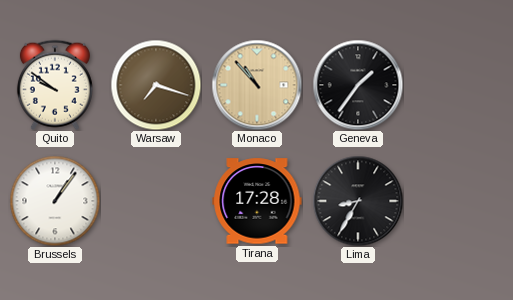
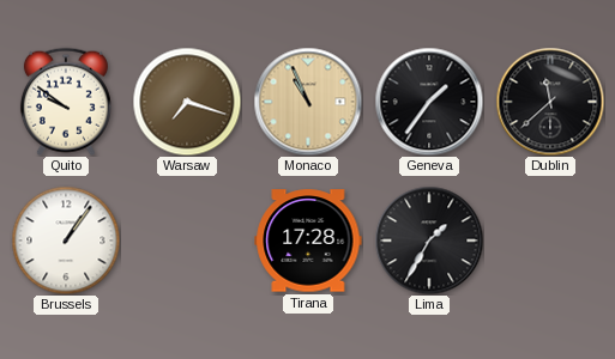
Monaco: 10:53 -> 10:56 (308, 102)
Dublin: none -> 11:38 (550, 102)
Lima: 8:35 -> 1:35 (429, 241)
